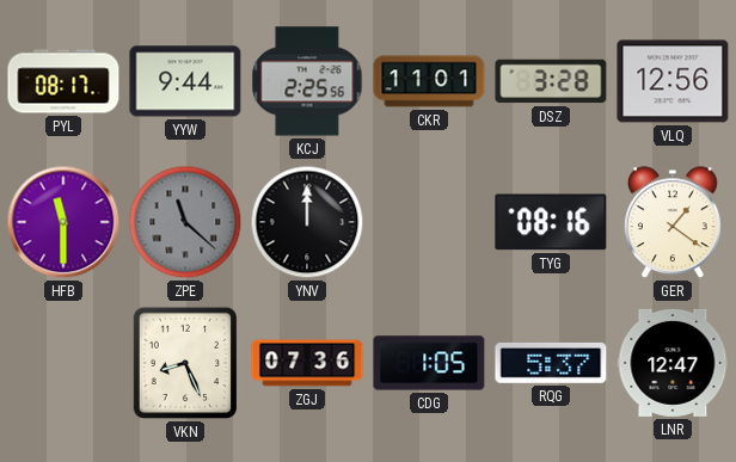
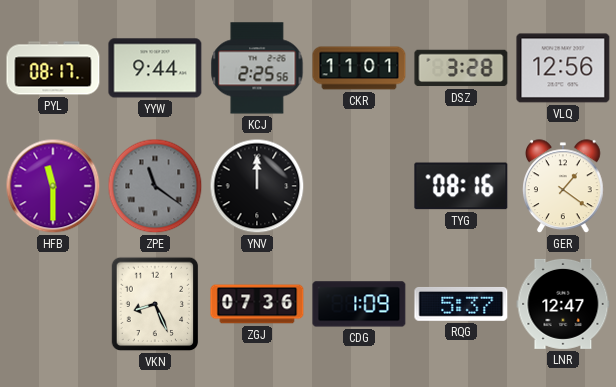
ZPE: 11:22 -> 11:21 (155, 186)
CDG: 1:05 -> 1:09 (359, 304)
